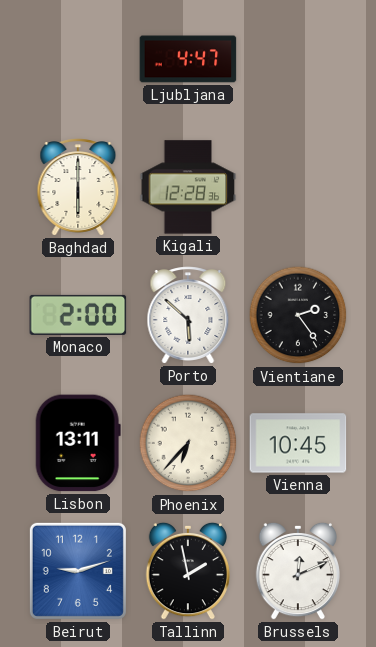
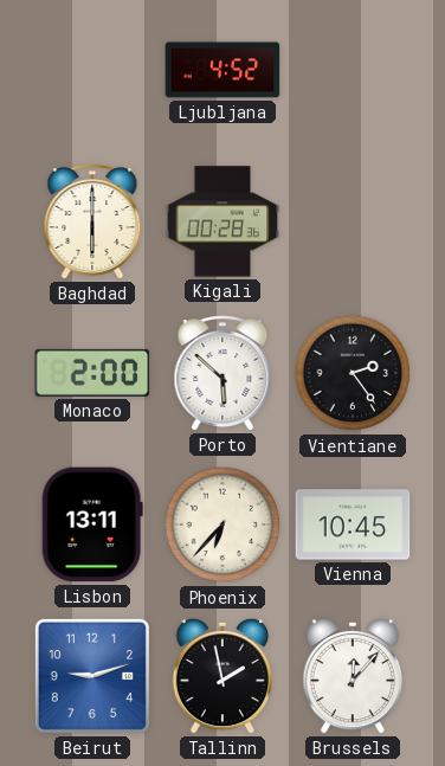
Ljubljana: 4:47 -> 4:52 (222, 70)
Kigali: 12:28 -> 00:28 (222, 221)
Brussels: 12:11 -> 12:07 (352, 676)
